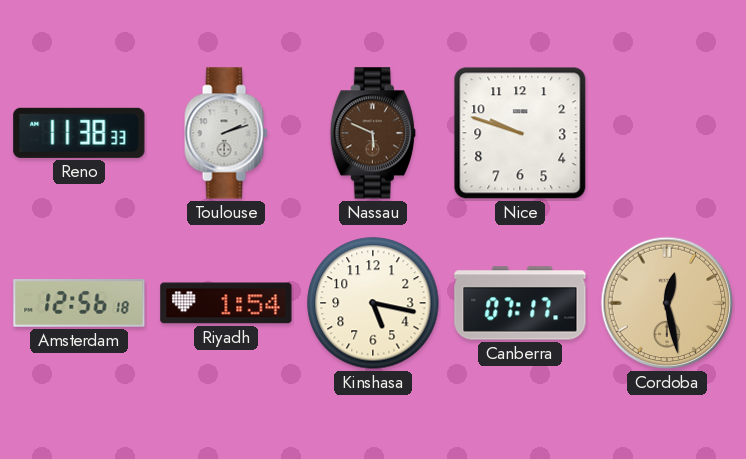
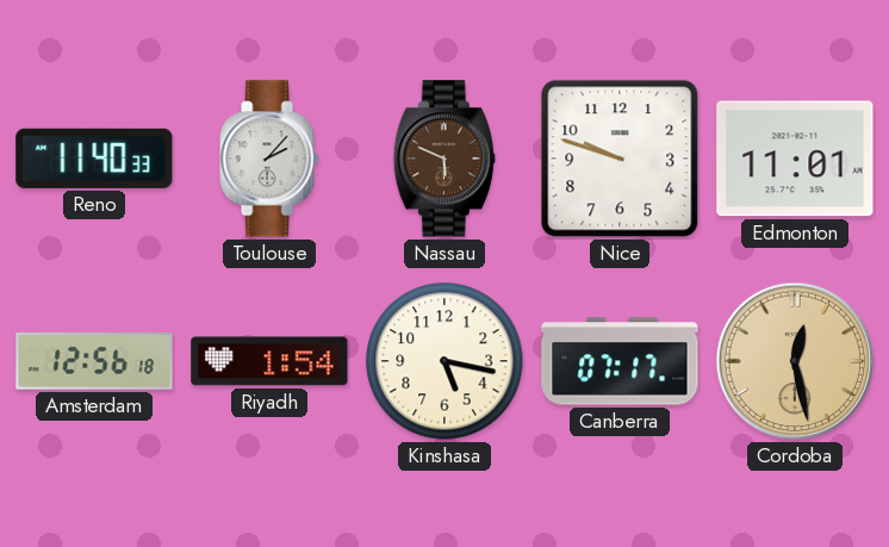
Reno: 11:38 -> 11:40 (94, 158)
Toulouse: 2:12 -> 2:07 (269, 158)
Edmonton: none -> 11:01 (795, 158)
